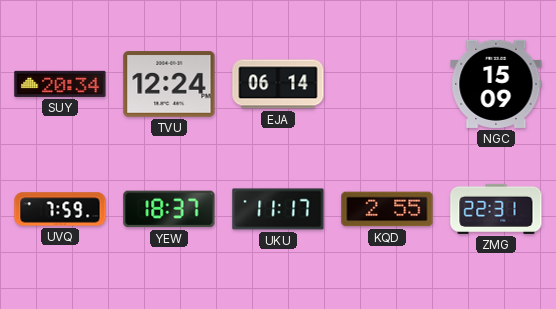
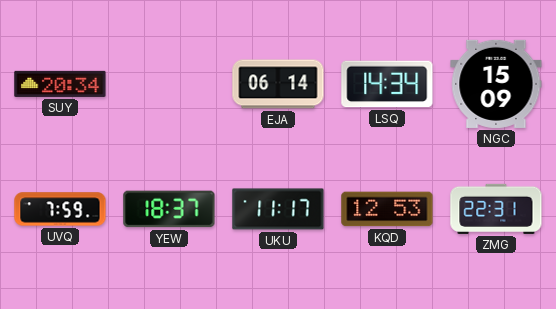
TVU: 12:24 -> none (169, 84)
LSQ: none -> 14:34 (387, 84)
KQD: 2:55 -> 12:53 (387, 209)
